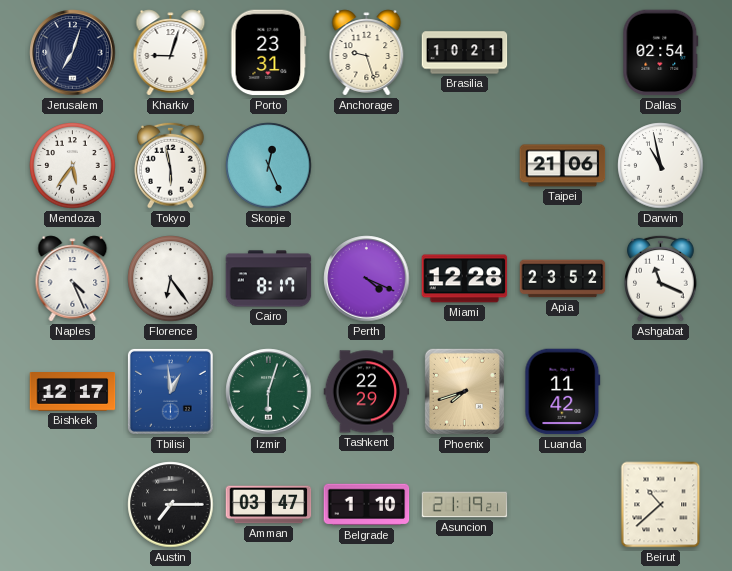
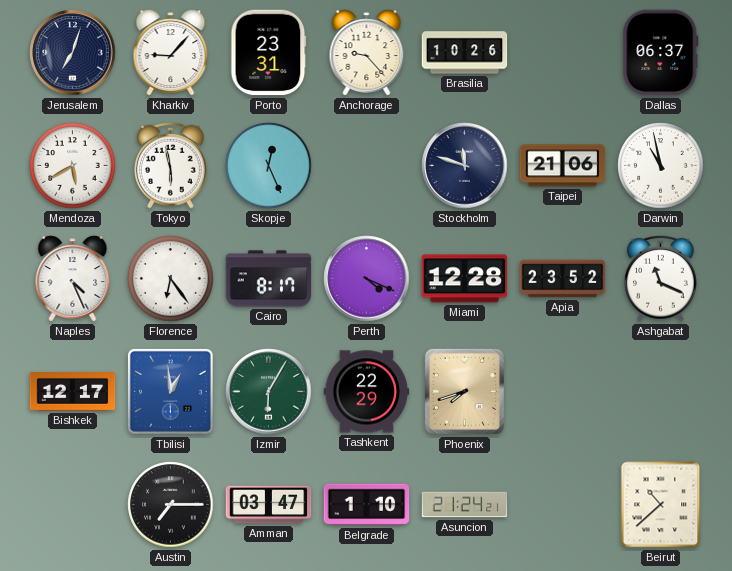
Kharkiv: 9:03 -> 9:07 (171, 53)
Anchorage: 9:27 -> 9:23 (367, 53)
Brasilia: 10:21 -> 10:26 (465, 53)
Dallas: 02:54 -> 06:37 (661, 53)
Mendoza: 5:36 -> 5:40 (73, 166)
Stockholm: none -> 11:48 (465, 166)
Izmir: 6:03 -> 6:05 (269, 392)
Luanda: 11:42 -> none (563, 392)
Asuncion: 21:19 -> 21:24 (465, 505)
